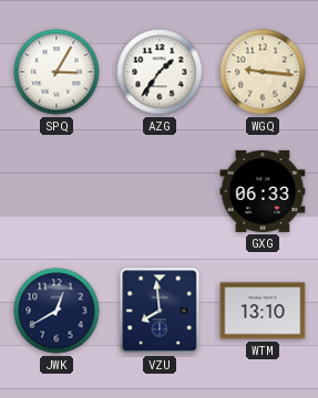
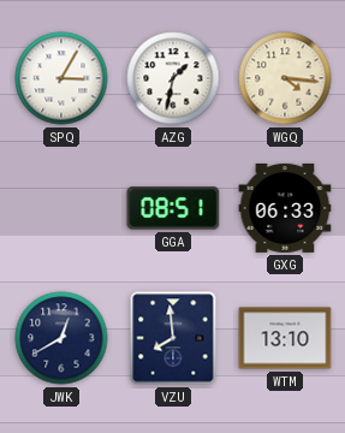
AZG: 1:36 -> 1:32 (173, 78)
WGQ: 9:16 -> 4:16 (285, 78)
GGA: none -> 08:51 (173, 208)
